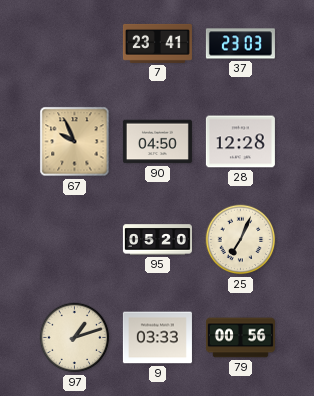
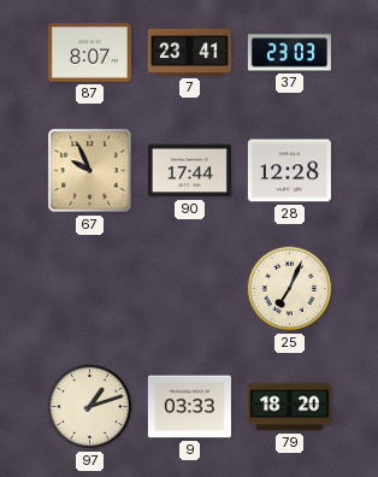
87: none -> 8:07 (89, 53)
90: 04:50 -> 17:44 (189, 171)
95: 05:20 -> none (157, 240)
79: 00:56 -> 18:20 (289, 407)
